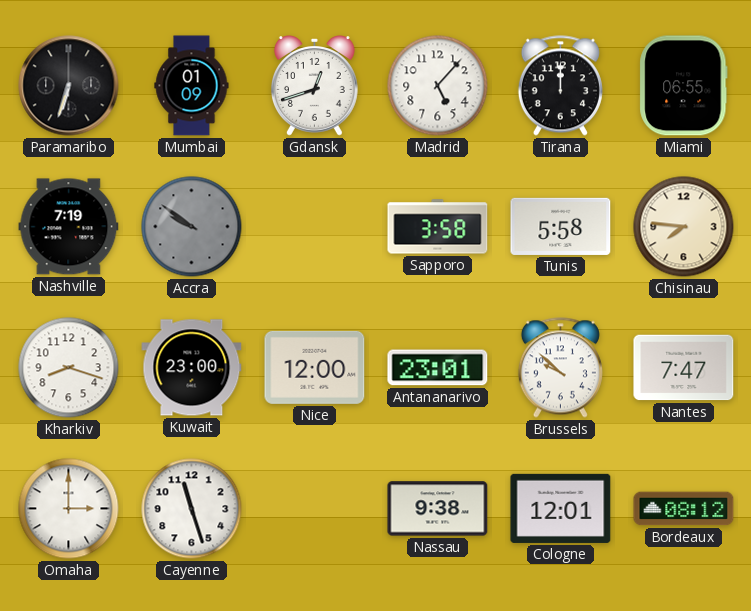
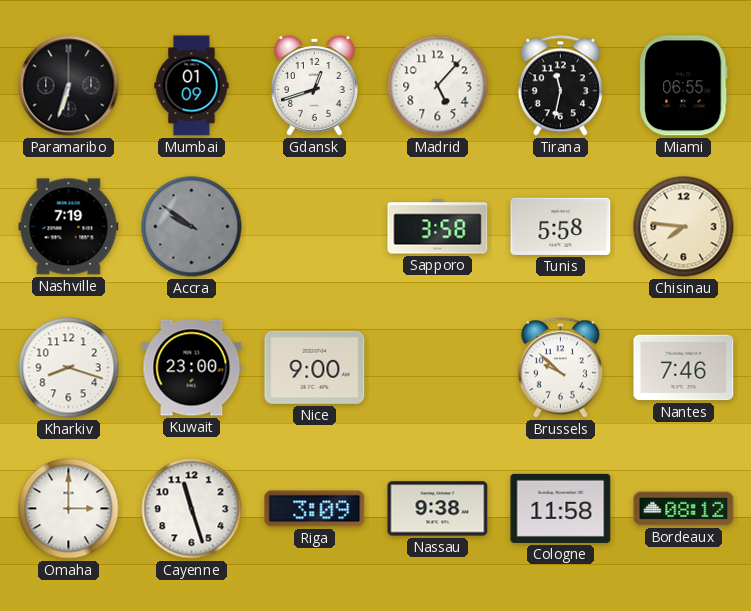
Tirana: 12:00 -> 11:32 (560, 86)
Nice: 12:00 -> 9:00 (315, 367)
Antananarivo: 23:01 -> none (438, 368)
Nantes: 7:47 -> 7:46 (684, 368)
Riga: none -> 3:09 (315, 509)
Cologne: 12:01 -> 11:58 (561, 508)
